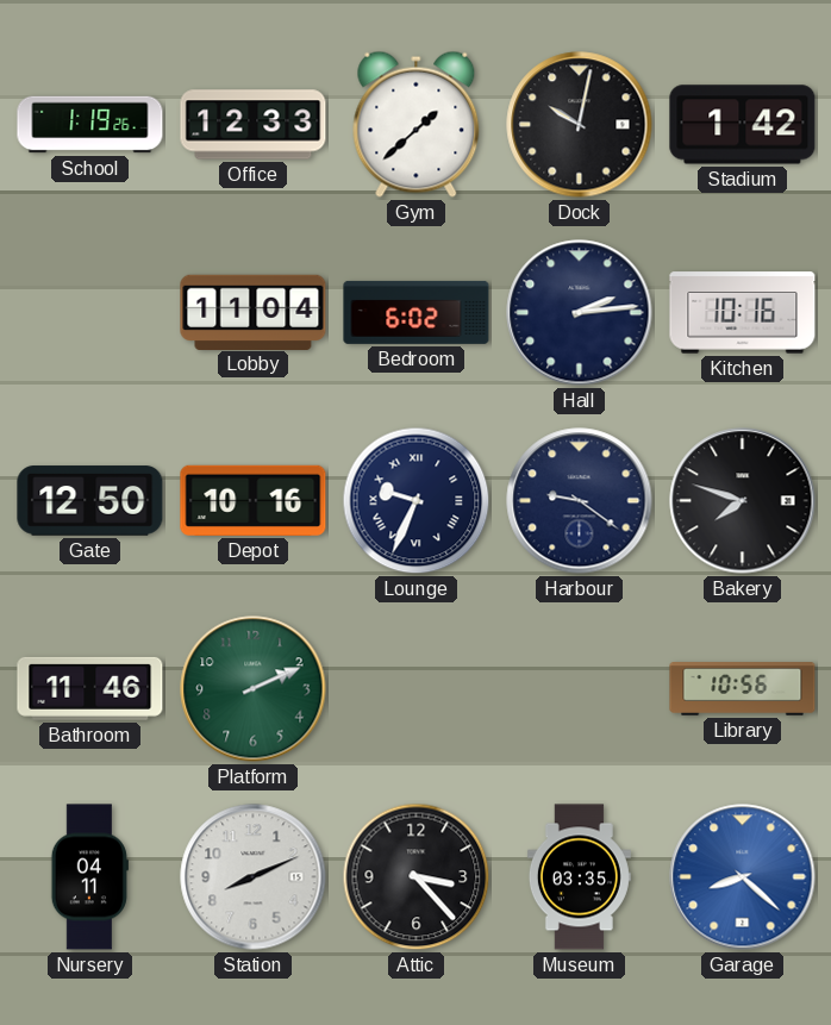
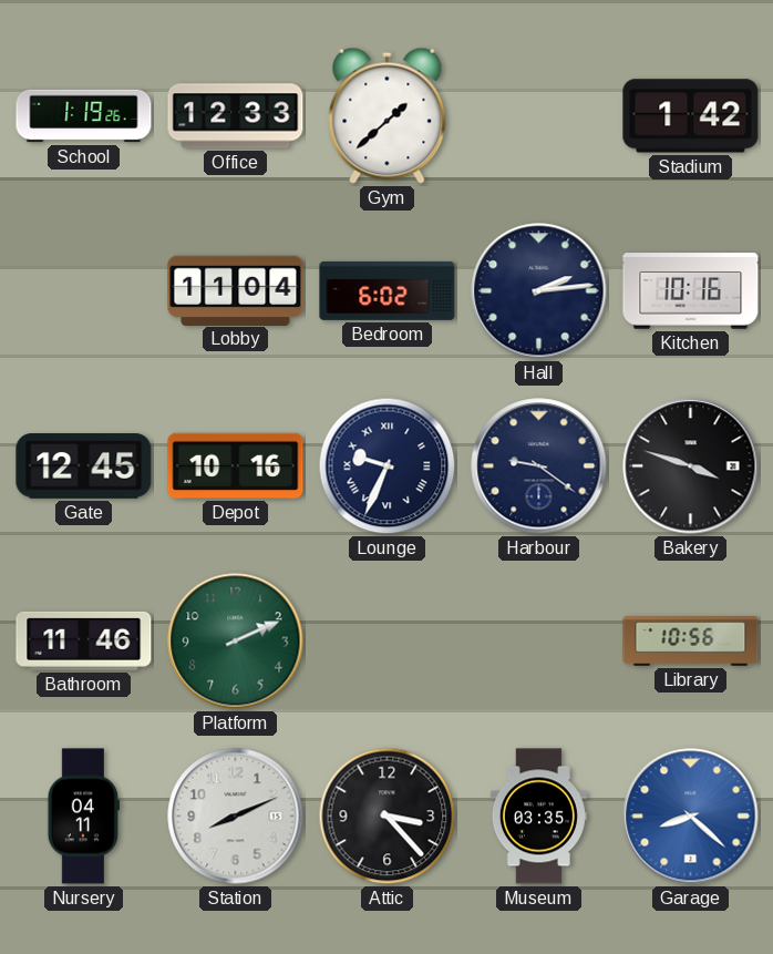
Dock: 10:02 -> none (580, 125)
Gate: 12:50 -> 12:45 (84, 466)
Bakery: 7:48 -> 3:48 (691, 466)
